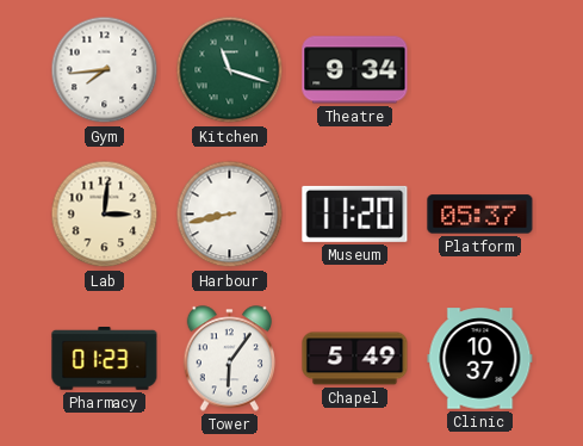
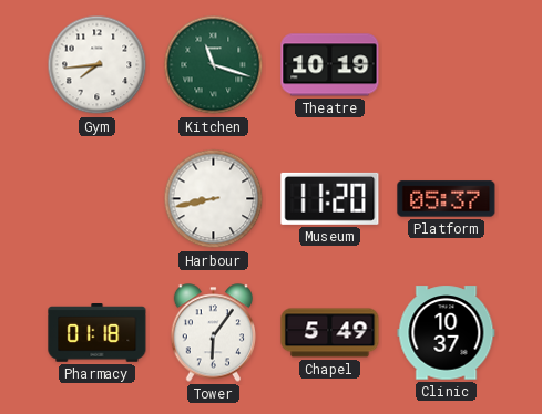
Theatre: 9:34 -> 10:19 (330, 65)
Lab: 3:01 -> none (105, 215)
Pharmacy: 01:23 -> 01:18 (98, 333)
